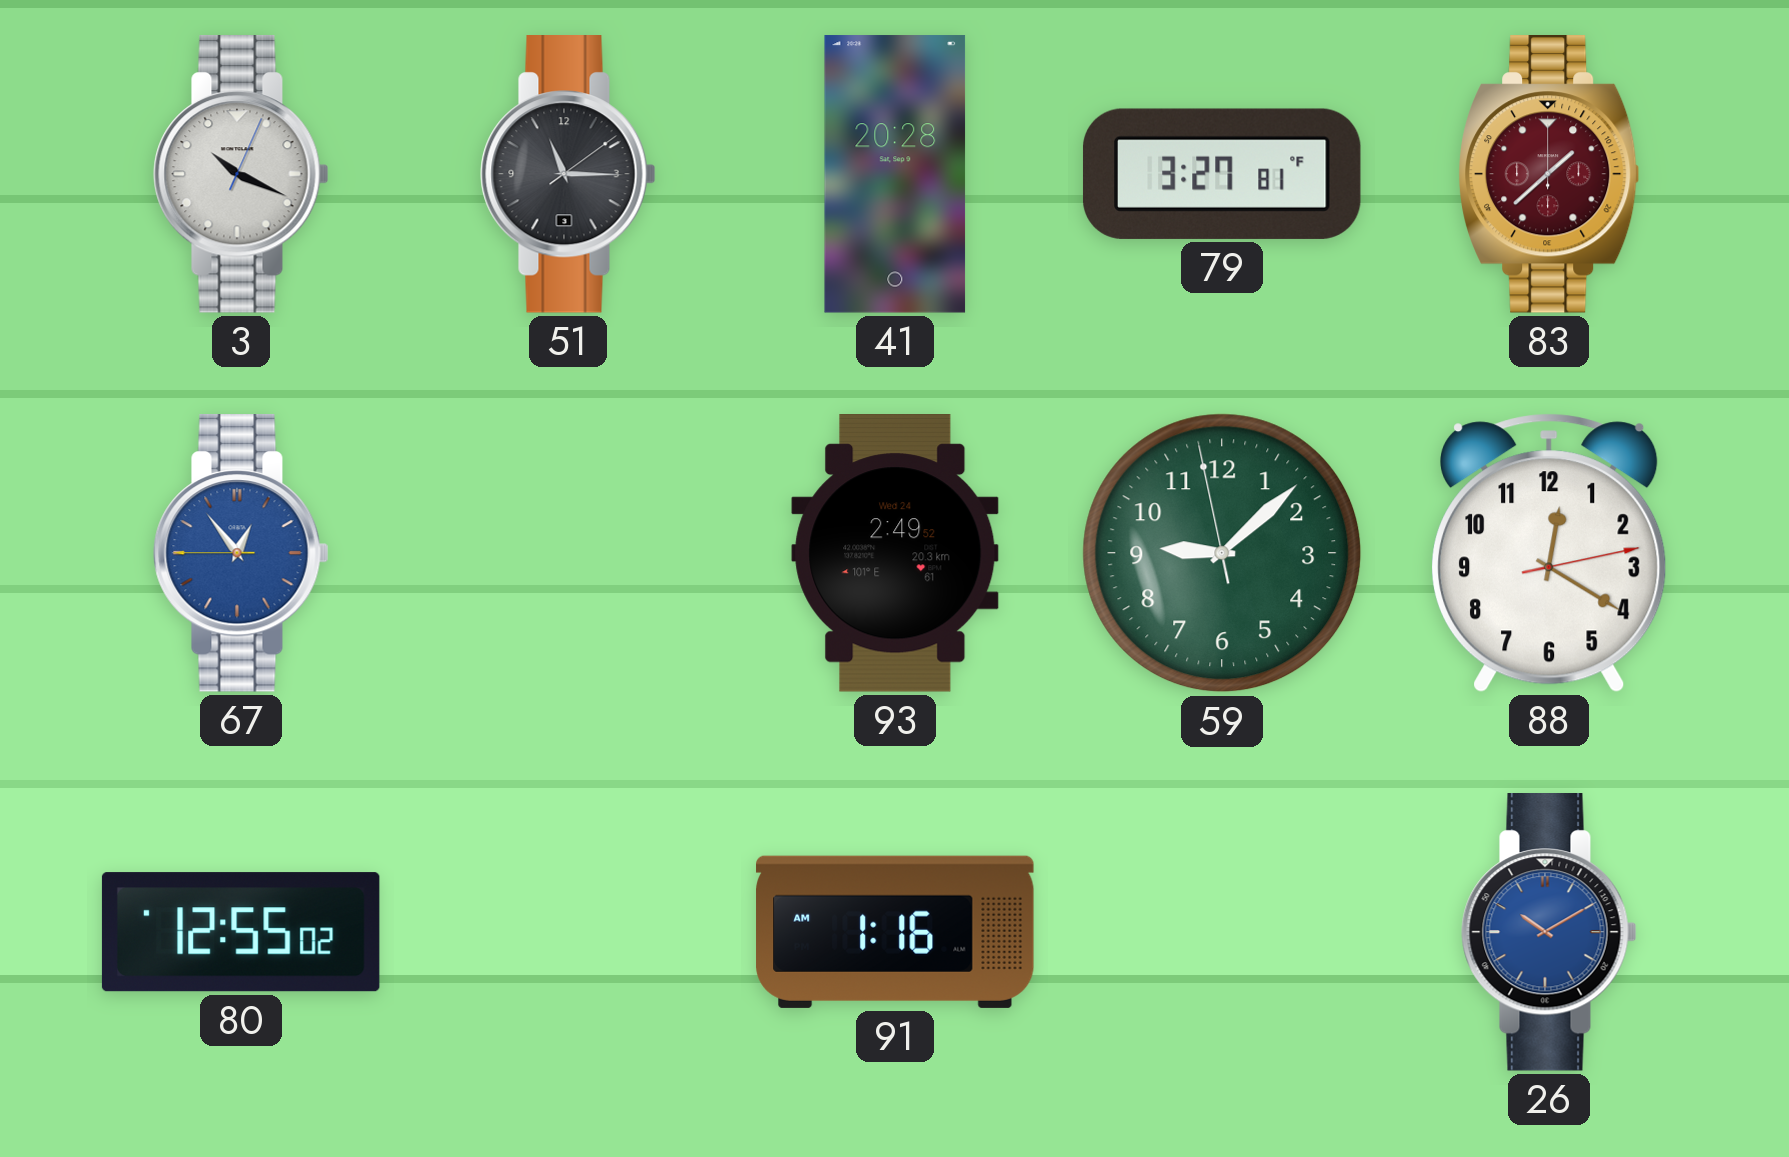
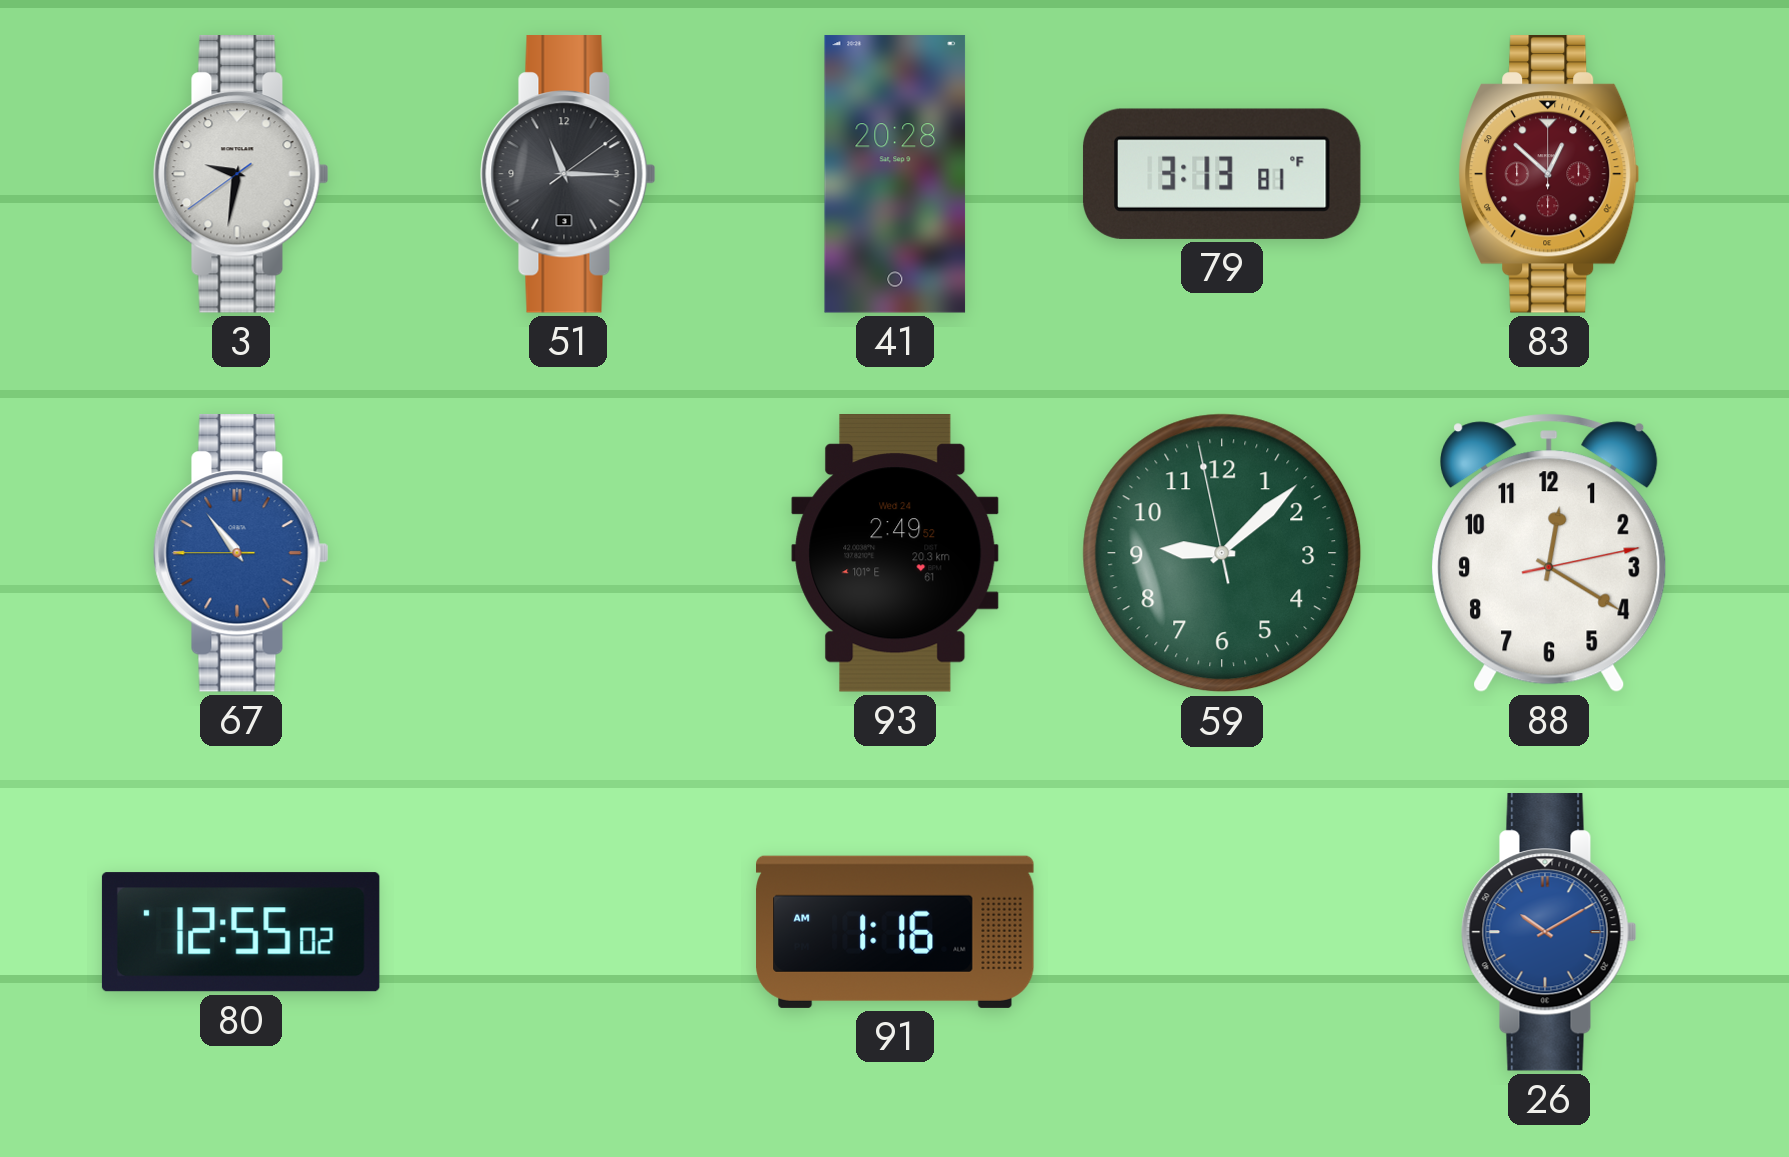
3: 10:19 -> 9:31 (241, 175)
79: 3:27 -> 3:13 (1222, 174)
83: 1:38 -> 12:52 (1550, 175)
67: 12:53 -> 10:53 (241, 554)
